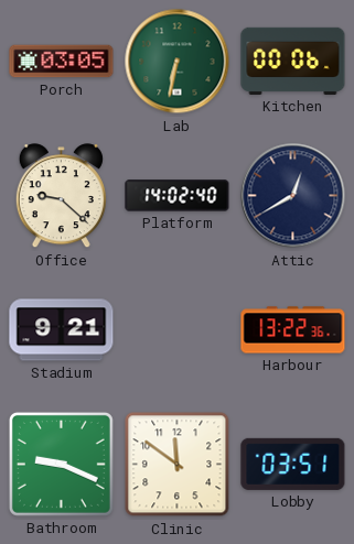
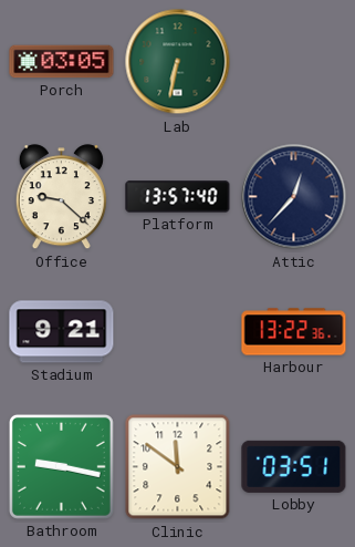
Kitchen: 00:06 -> none (293, 61)
Platform: 14:02 -> 13:57 (178, 197)
Attic: 12:40 -> 12:37 (294, 197)
Bathroom: 9:19 -> 9:17 (61, 466)
